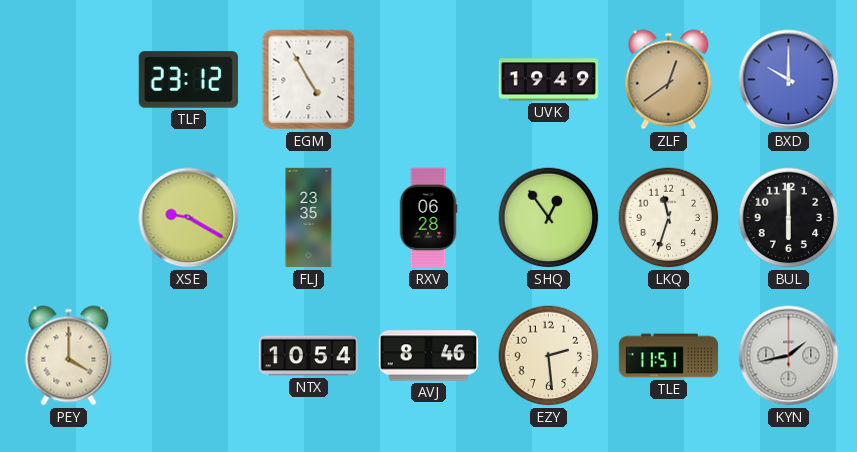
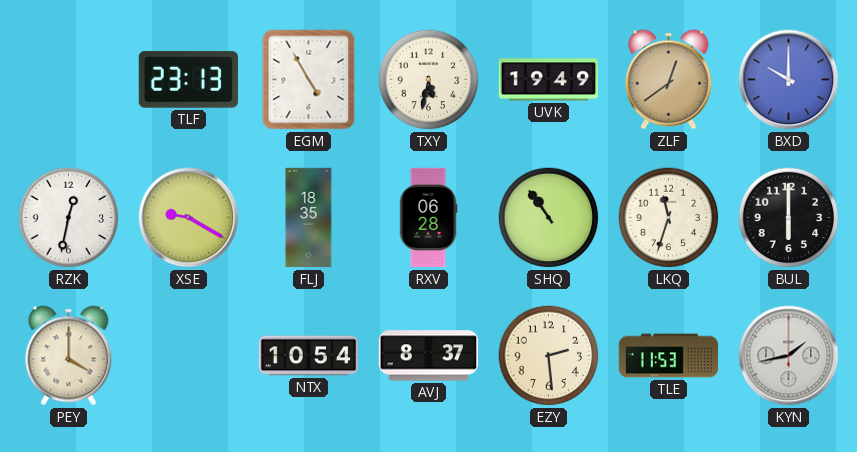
TLF: 23:12 -> 23:13 (188, 80)
TXY: none -> 5:32 (429, 80)
RZK: none -> 12:32 (69, 218)
FLJ: 23:35 -> 18:35 (309, 218)
SHQ: 12:54 -> 10:54 (549, 218)
AVJ: 8:46 -> 8:37 (429, 356)
TLE: 11:51 -> 11:53 (669, 356)
